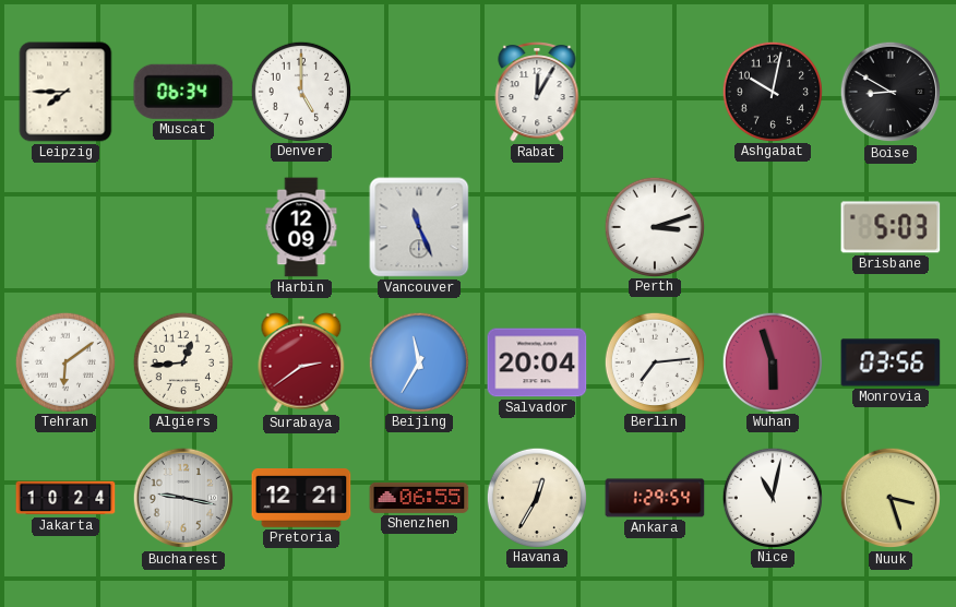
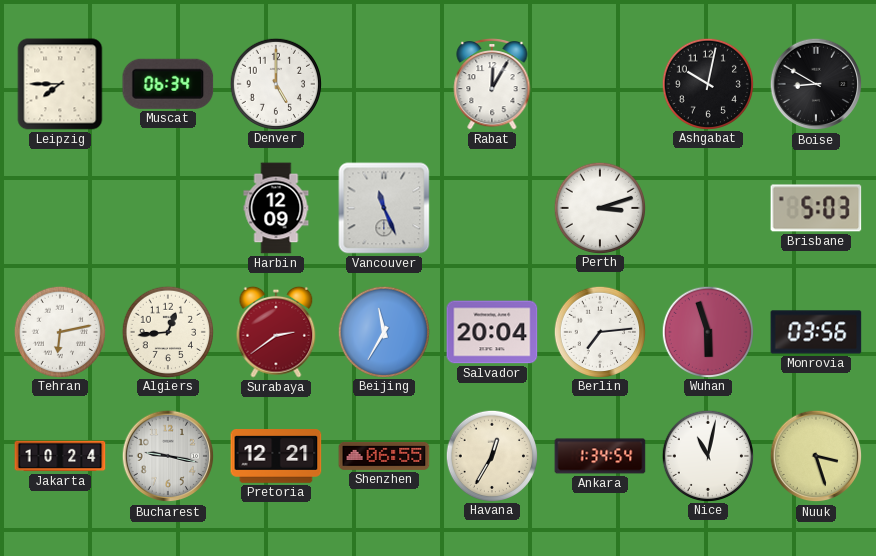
Tehran: 6:09 -> 6:13 (59, 331)
Ankara: 1:29 -> 1:34 (600, 456)
